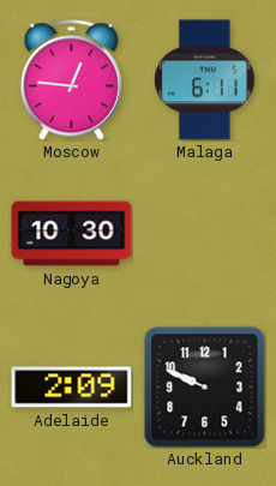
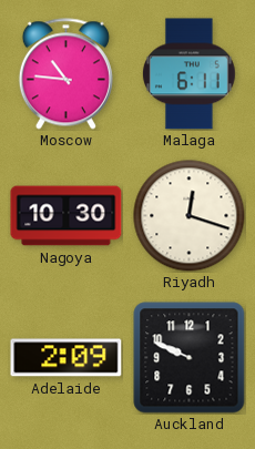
Moscow: 12:46 -> 10:46 (65, 74)
Riyadh: none -> 12:18 (190, 216)
